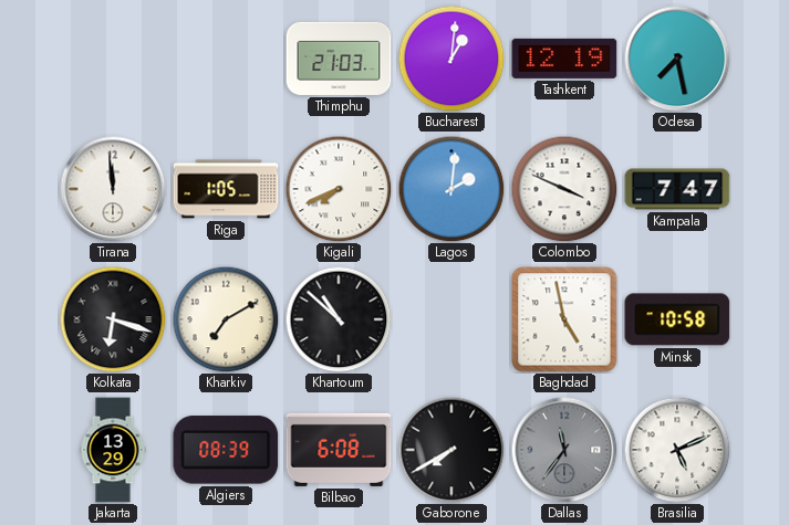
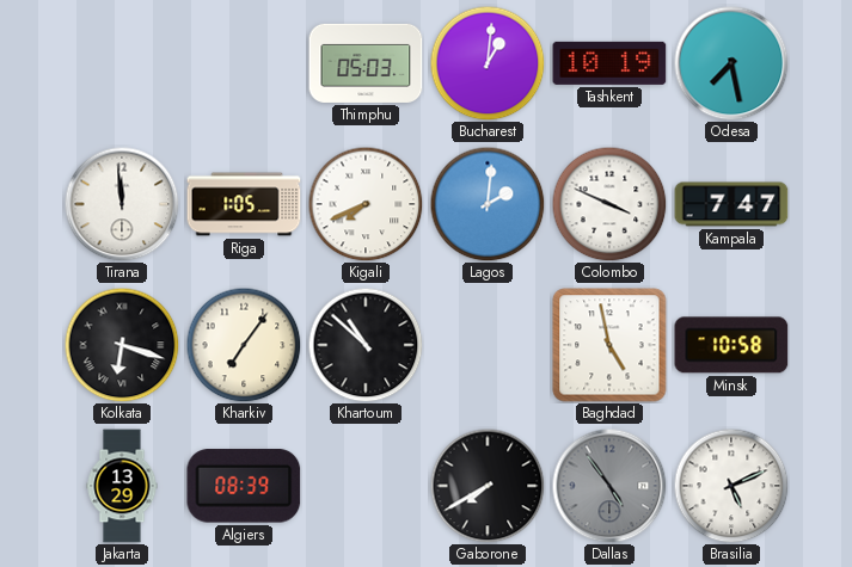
Thimphu: 21:03 -> 05:03 (366, 63)
Tashkent: 12:19 -> 10:19 (609, 63)
Kharkiv: 7:10 -> 7:06 (244, 345)
Bilbao: 6:08 -> none (339, 450)
Dallas: 11:36 -> 4:54 (609, 486)
